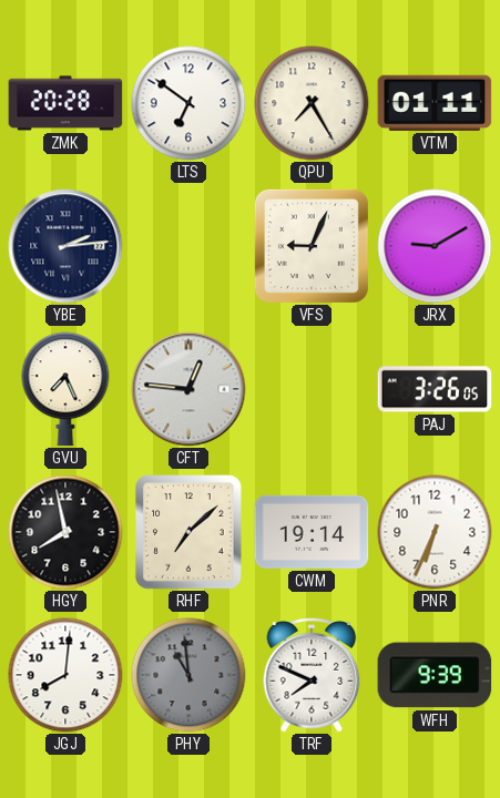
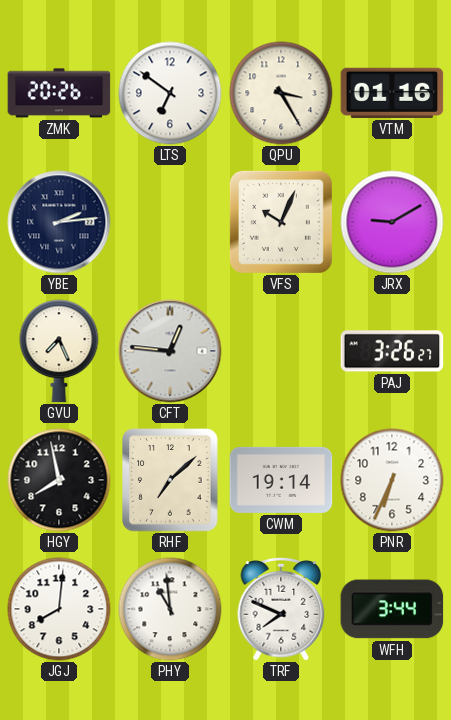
ZMK: 20:28 -> 20:26 (59, 93)
QPU: 7:25 -> 3:25 (281, 93)
VTM: 01:11 -> 01:16 (392, 93)
VFS: 9:04 -> 10:04 (281, 222)
PAJ: 3:26:05 -> 3:26:27 (392, 351)
PHY dial: grey -> white (170, 609)
WFH: 9:39 -> 3:44 (392, 609)
